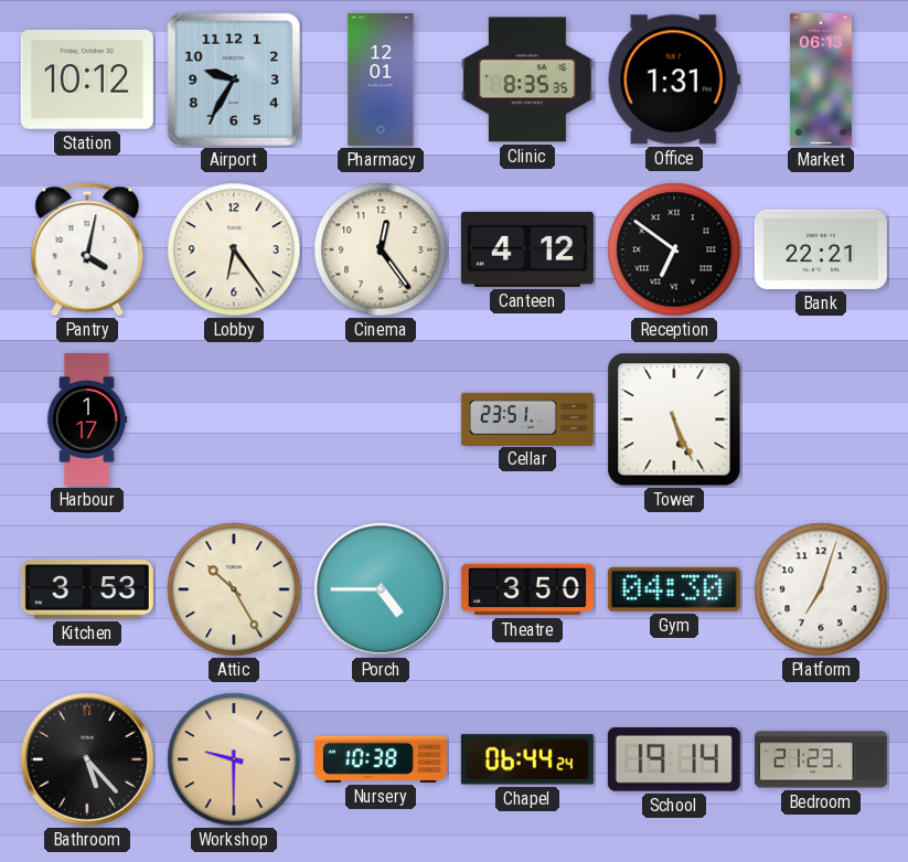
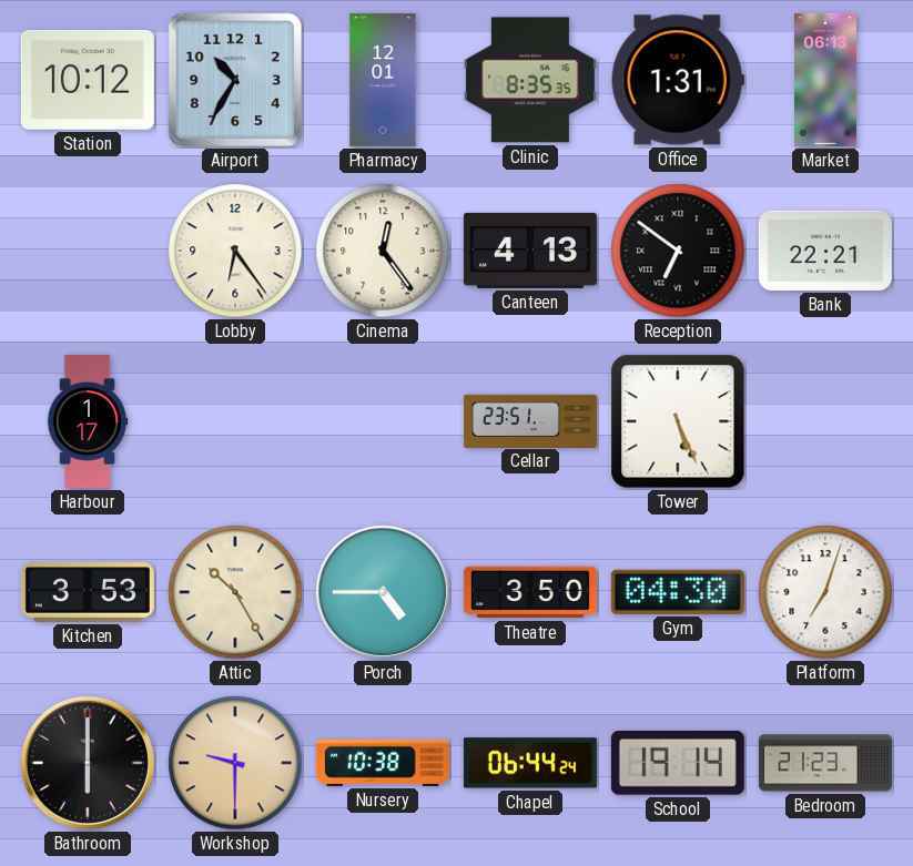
Airport: 9:35 -> 10:35 (235, 80)
Pantry: 4:02 -> none (87, 249)
Canteen: 4:12 -> 4:13 (530, 251)
Bathroom: 5:23 -> 6:00 (88, 763)
